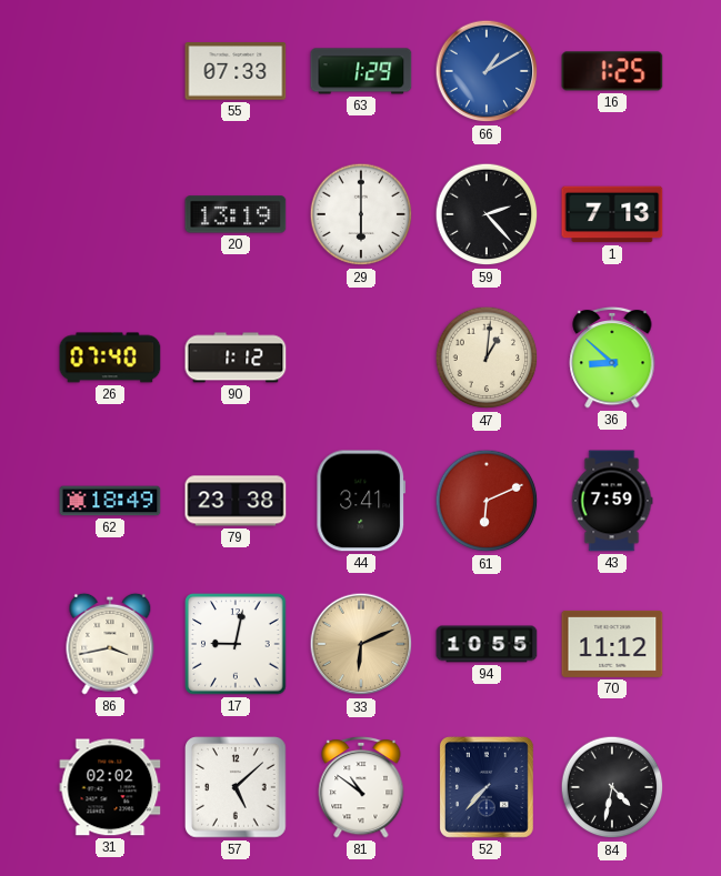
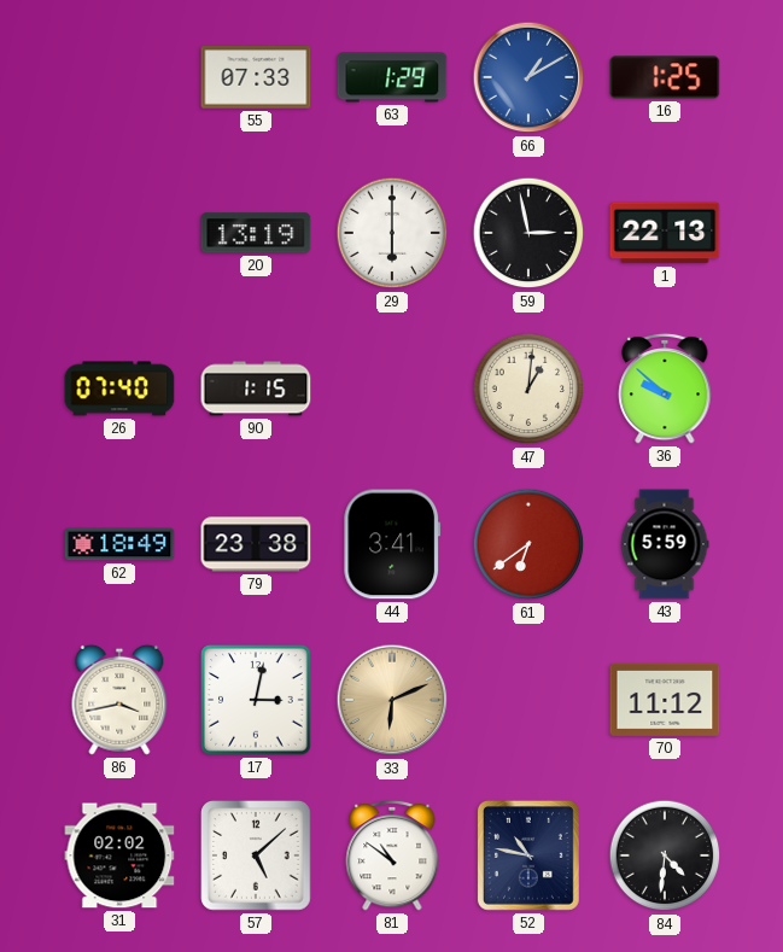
59: 2:23 -> 2:58 (528, 233)
1: 7:13 -> 22:13 (665, 233)
90: 1:12 -> 1:15 (256, 389)
36: 8:52 -> 9:52 (665, 389)
61: 6:11 -> 6:39 (528, 544)
43: 7:59 -> 5:59 (665, 544)
17: 9:02 -> 3:02 (256, 700)
94: 10:55 -> none (487, 644)
52: 7:37 -> 10:47 (528, 855)
84: 4:32 -> 4:31 (665, 855)
